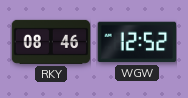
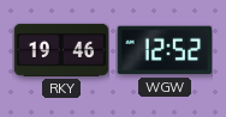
RKY: 08:46 -> 19:46 (61, 50)
